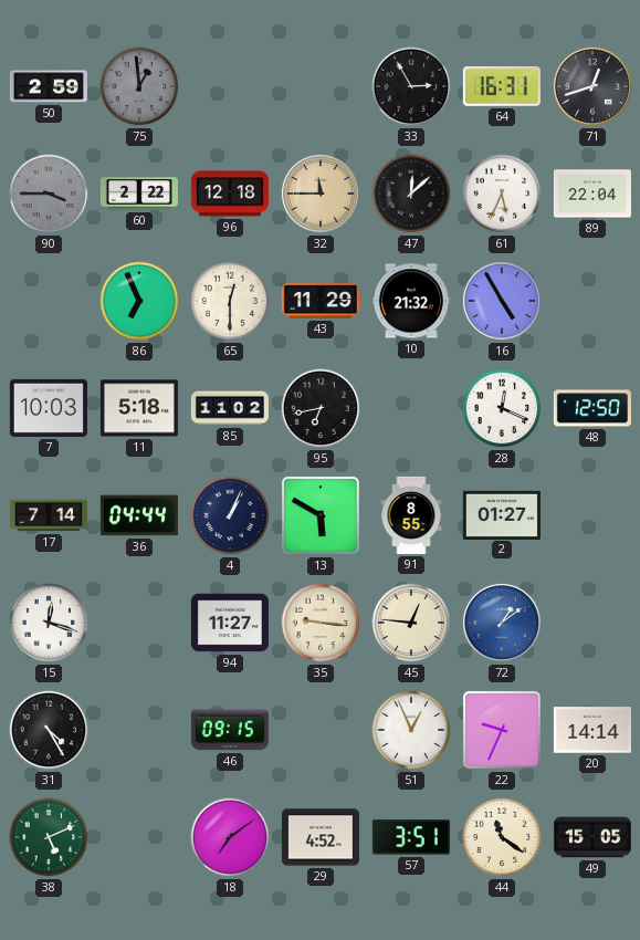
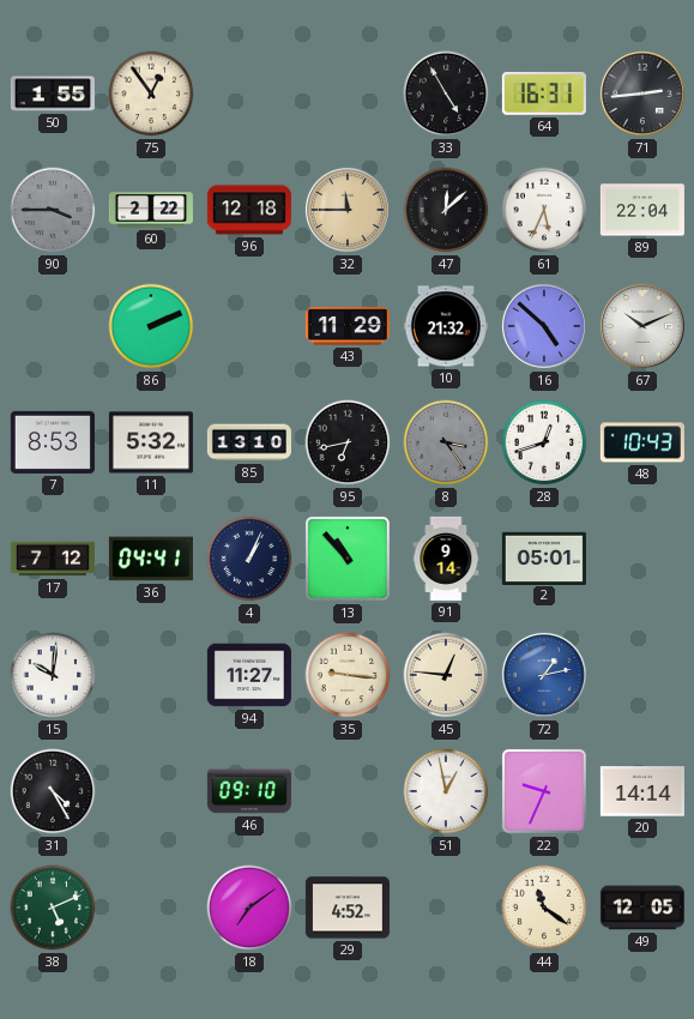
50: 2:59 -> 1:55 (53, 94)
75: 12:59 -> 12:54 (151, 94)
75 dial: grey -> cream (151, 94)
33: 2:55 -> 4:55 (446, 94)
71: 12:42 -> 2:44 (642, 94)
86: 6:56 -> 2:11 (151, 326)
65: 12:30 -> none (230, 301)
16: 4:55 -> 4:52 (544, 326)
67: none -> 10:11 (642, 326)
7: 10:03 -> 8:53 (53, 442)
11: 5:18 -> 5:32 (151, 442)
85: 11:02 -> 13:10 (249, 442)
8: none -> 3:24 (446, 442)
28: 12:19 -> 12:42 (544, 442)
48: 12:50 -> 10:43 (642, 442)
17: 7:14 -> 7:12 (53, 559)
36: 04:44 -> 04:41 (151, 559)
13: 5:50 -> 10:53 (348, 559)
91: 8:55 -> 9:14 (446, 559)
2: 01:27 -> 05:01 (544, 557)
15: 12:18 -> 10:01 (53, 675)
72: 1:09 -> 1:13 (544, 675)
46: 09:15 -> 09:10 (249, 791)
51: 12:56 -> 12:58 (446, 791)
57: 3:51 -> none (411, 837)
49: 15:05 -> 12:05 (642, 908)
